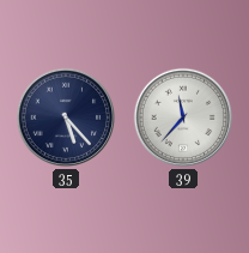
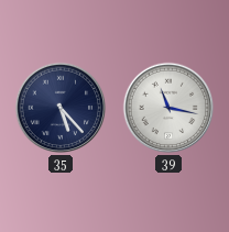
39: 11:37 -> 11:17 (168, 108)
